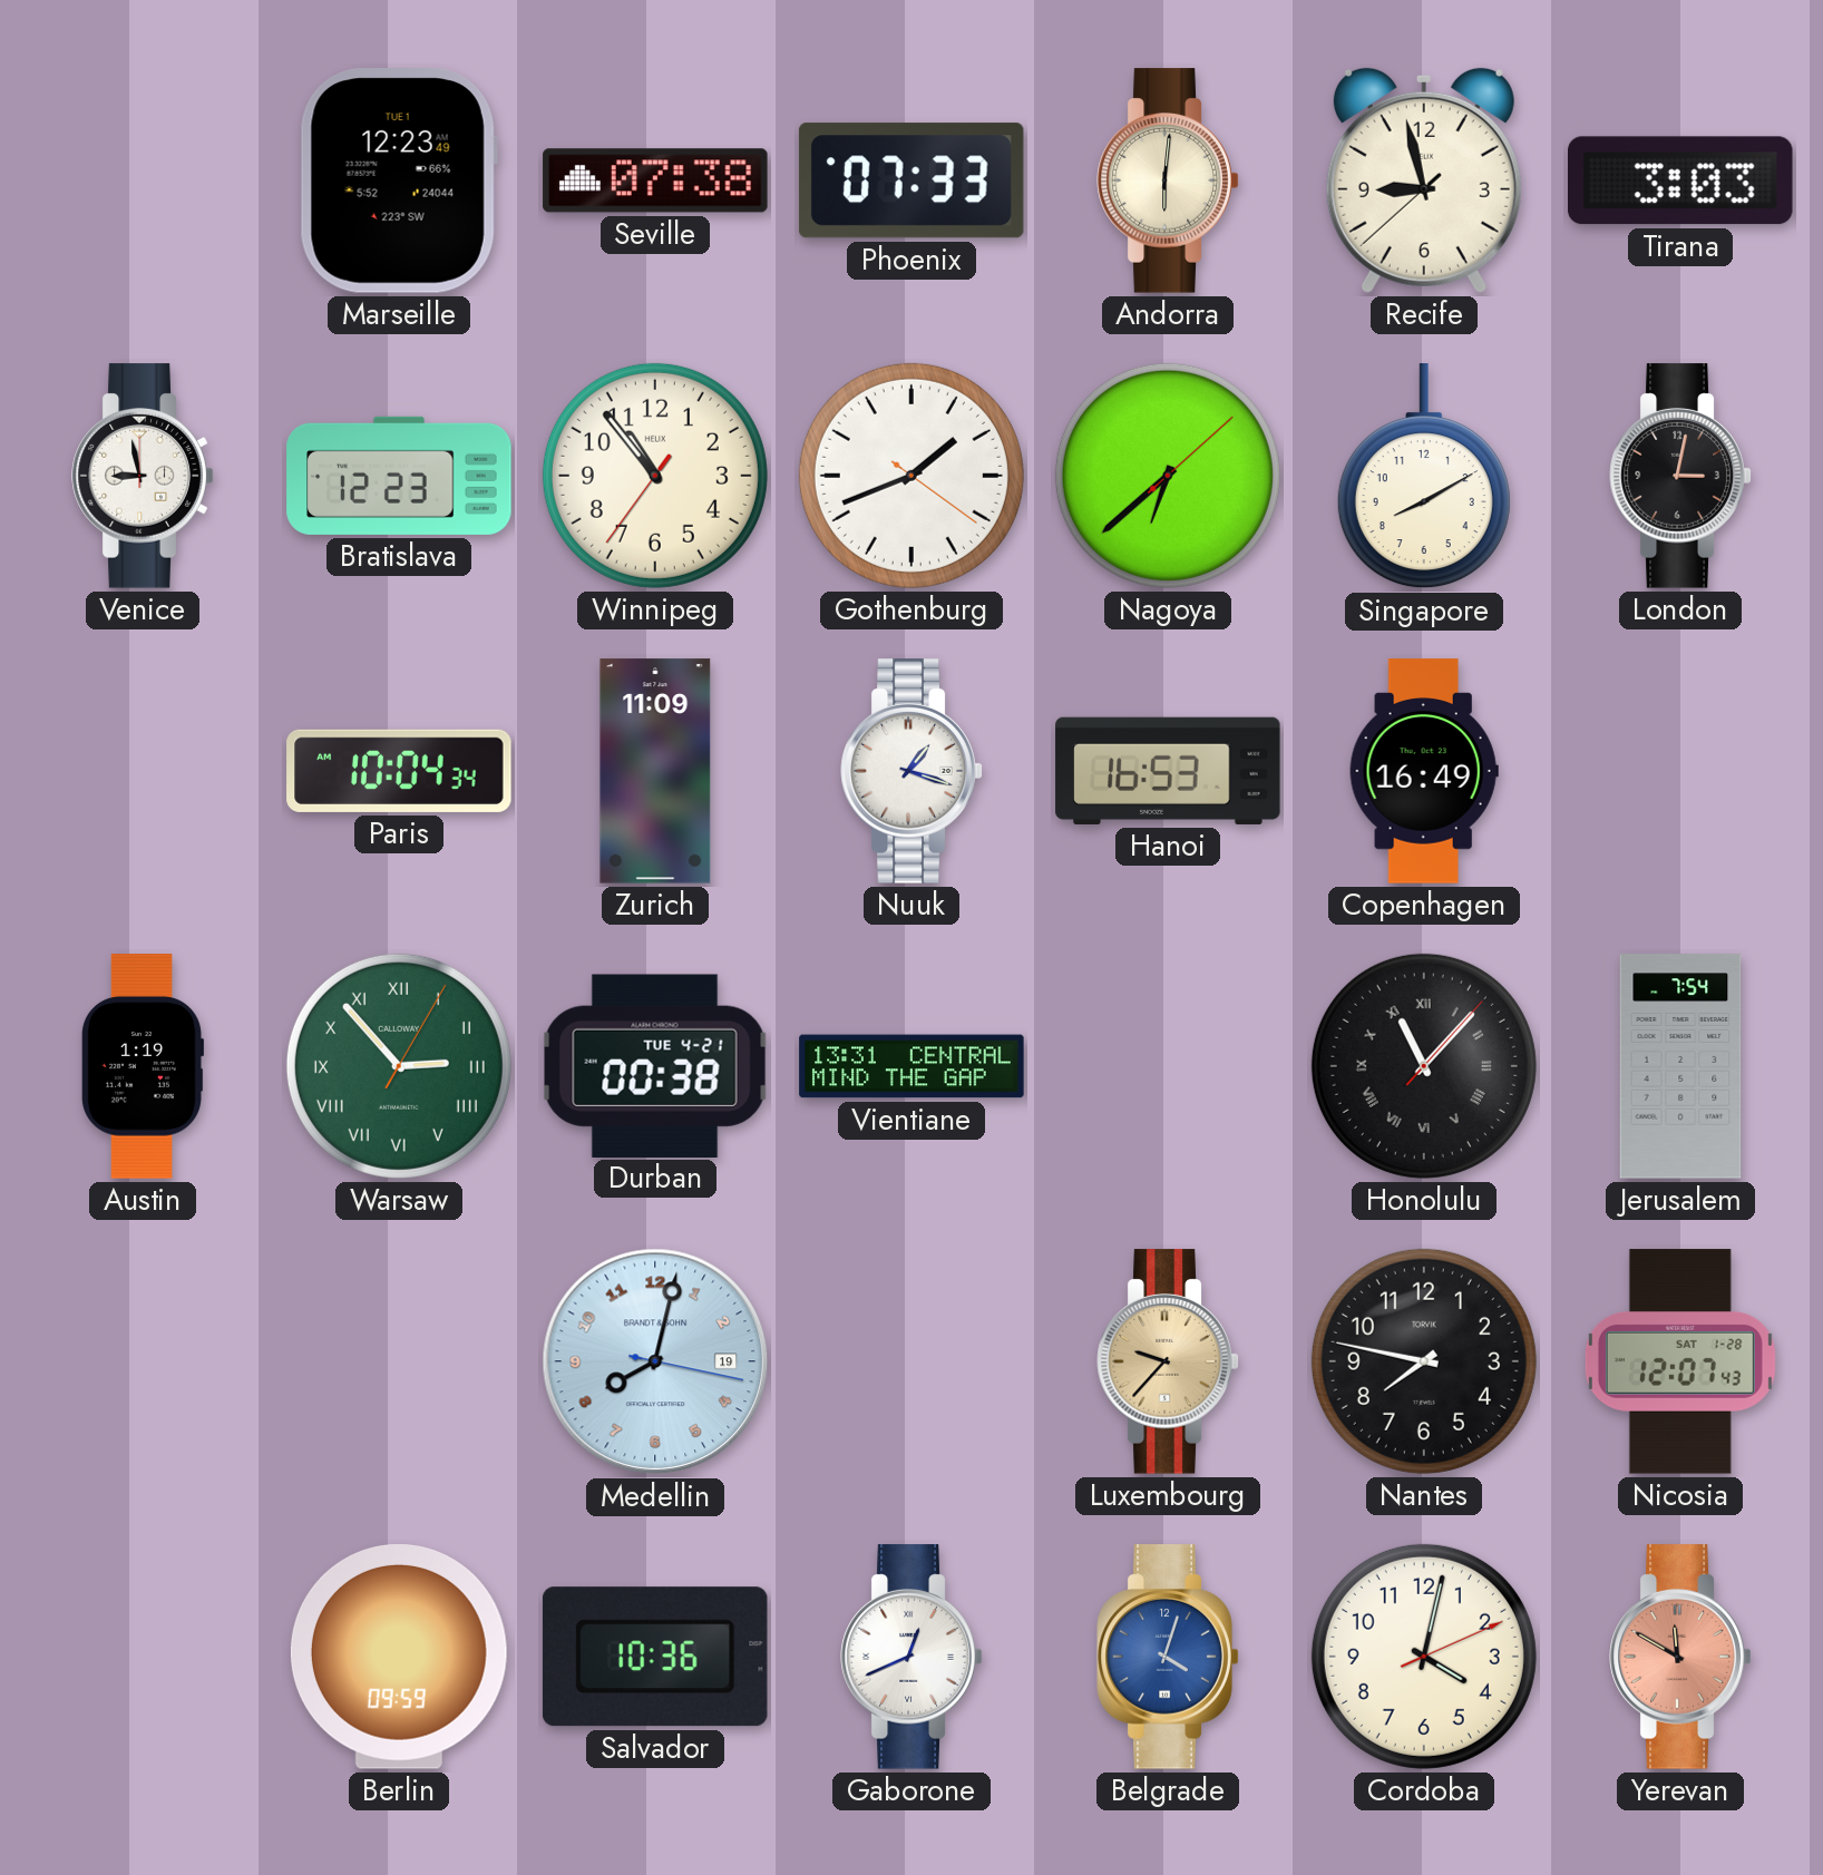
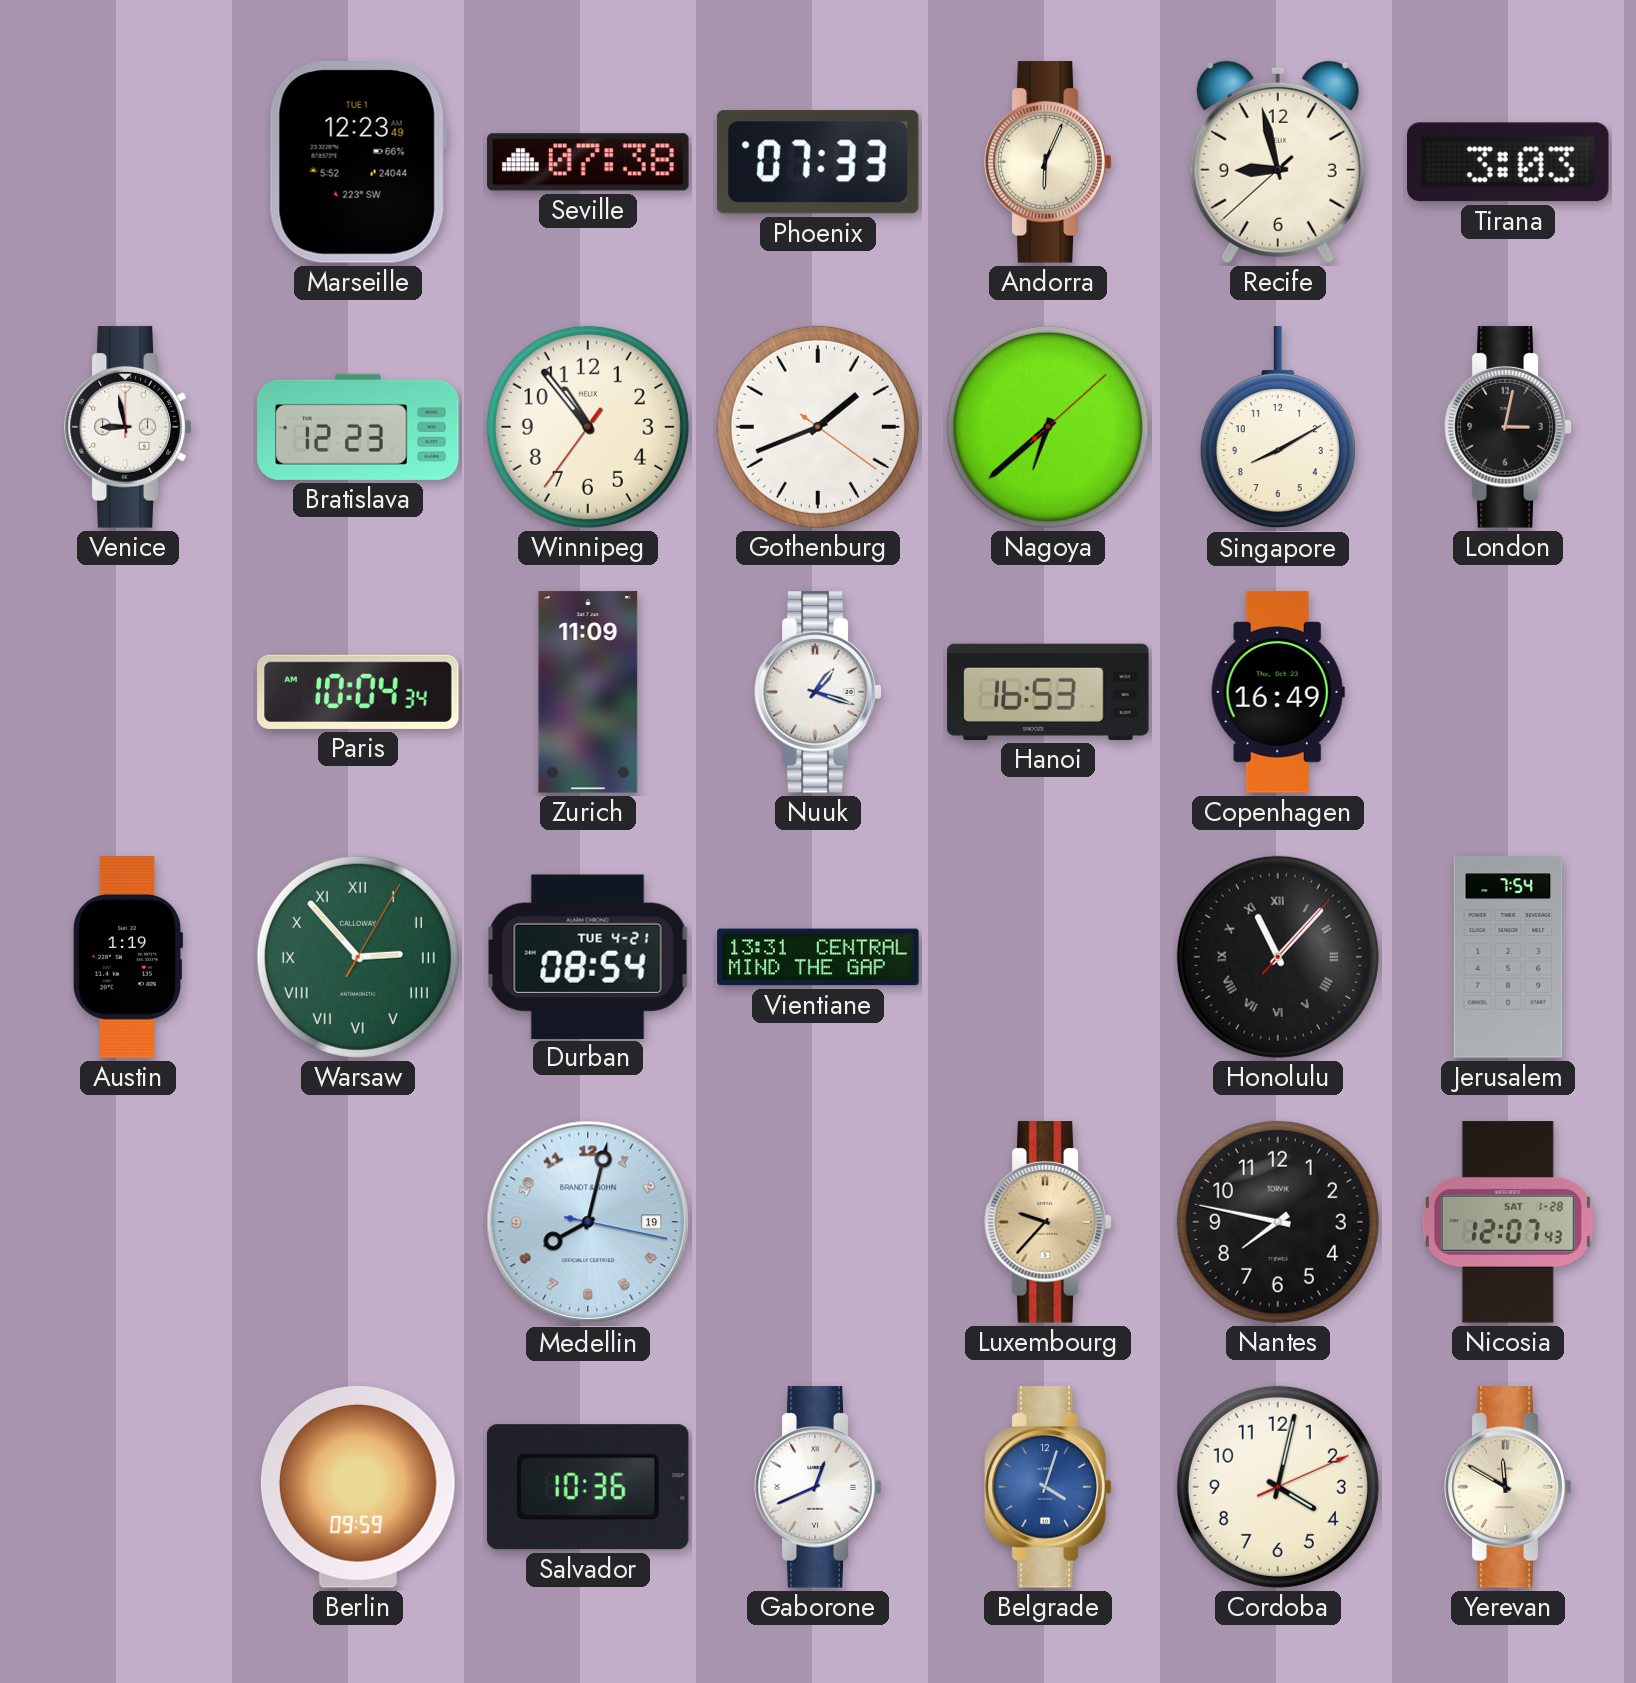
Andorra: 6:01 -> 6:04 (1048, 162)
Durban: 00:38 -> 08:54 (588, 956)
Yerevan dial: salmon -> cream (1508, 1487)
